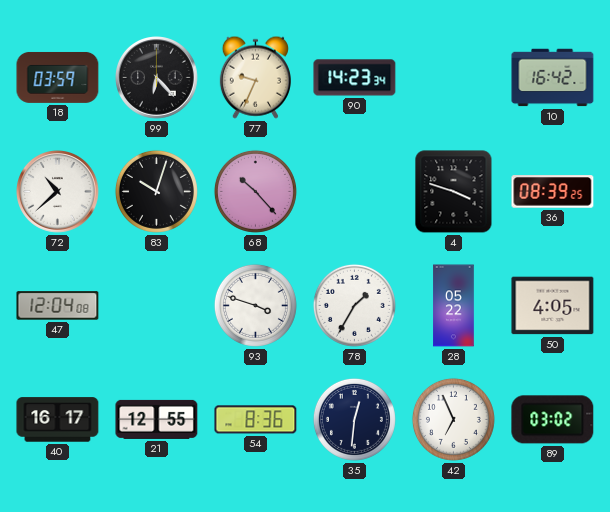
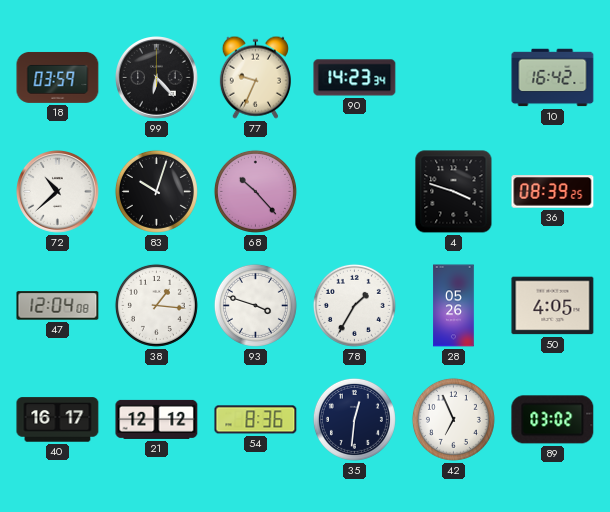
38: none -> 1:16 (156, 305)
28: 05:22 -> 05:26 (454, 306)
21: 12:55 -> 12:12 (157, 419)
